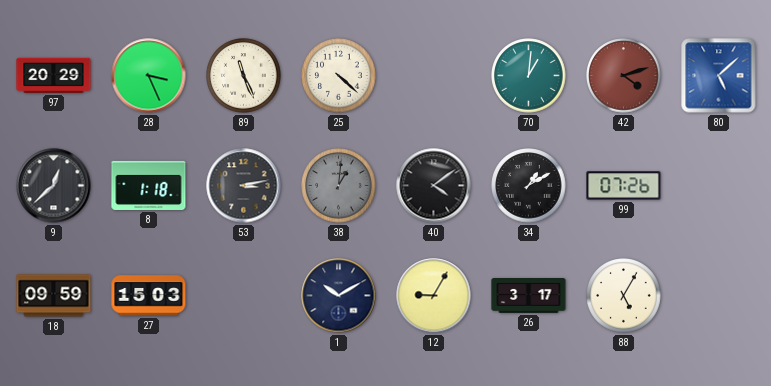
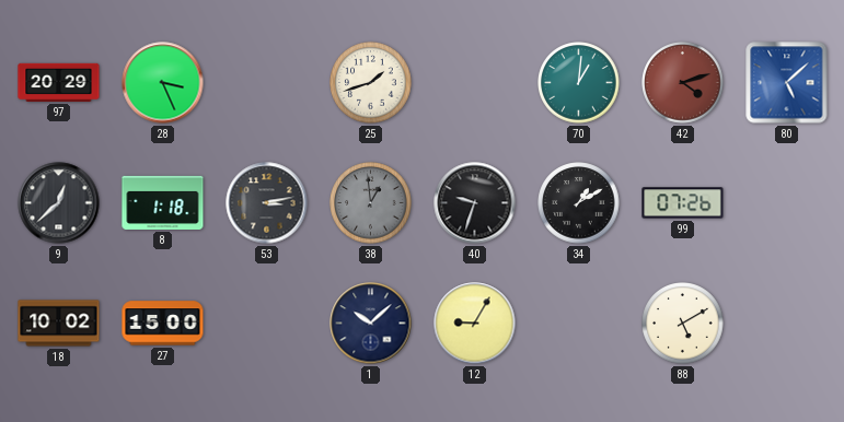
89: 11:26 -> none (244, 76)
25: 4:22 -> 1:42 (371, 83)
38: 1:01 -> 12:59 (371, 203)
40: 4:09 -> 9:33 (475, 203)
18: 09:59 -> 10:02 (59, 324)
27: 15:03 -> 15:00 (163, 324)
1: 10:10 -> 10:08 (371, 324)
26: 3:17 -> none (529, 296)
88: 5:05 -> 5:10 (683, 324)
